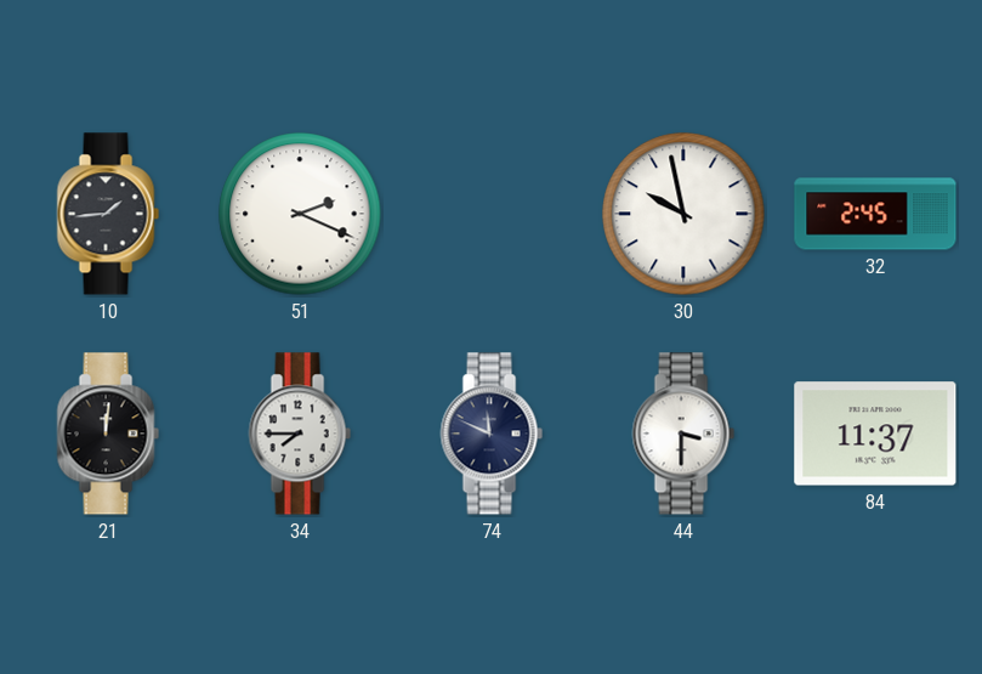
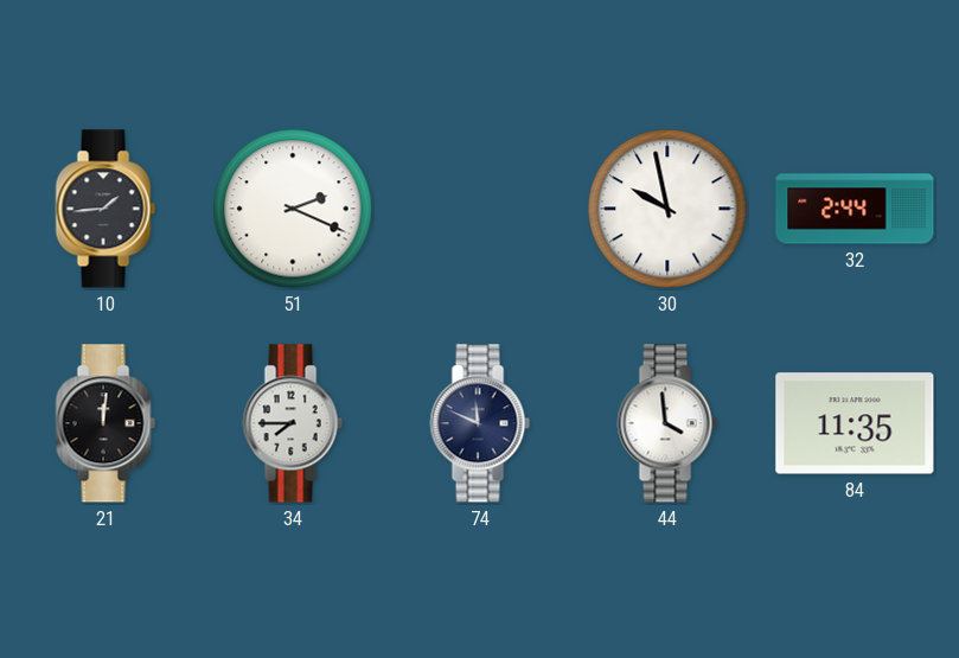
32: 2:45 -> 2:44 (855, 209)
44: 3:30 -> 3:59 (667, 423)
84: 11:37 -> 11:35 (855, 423)
